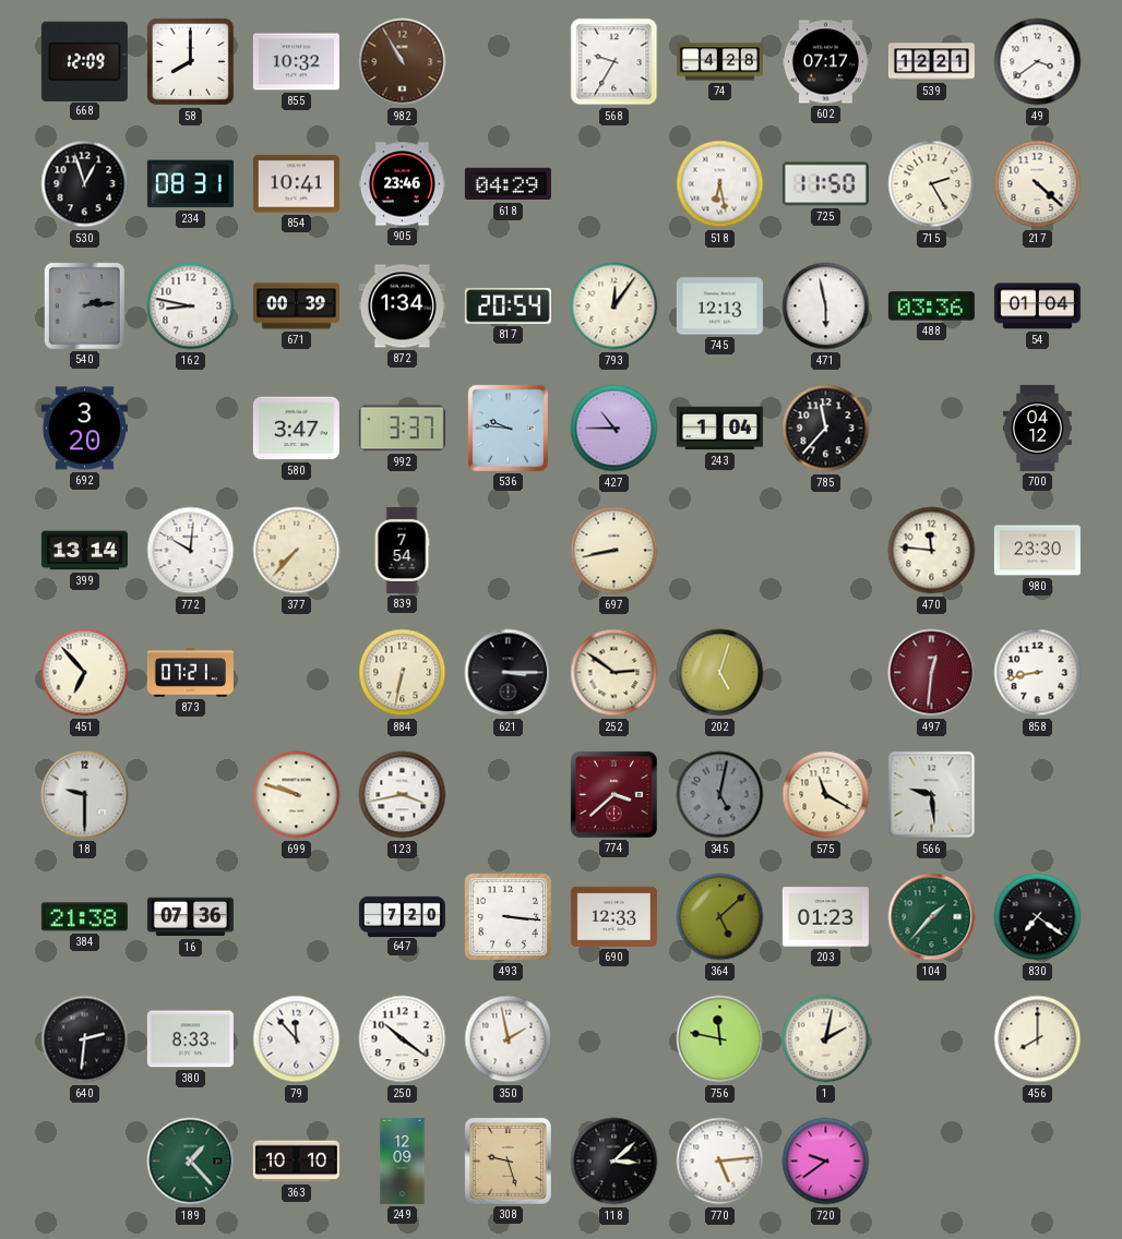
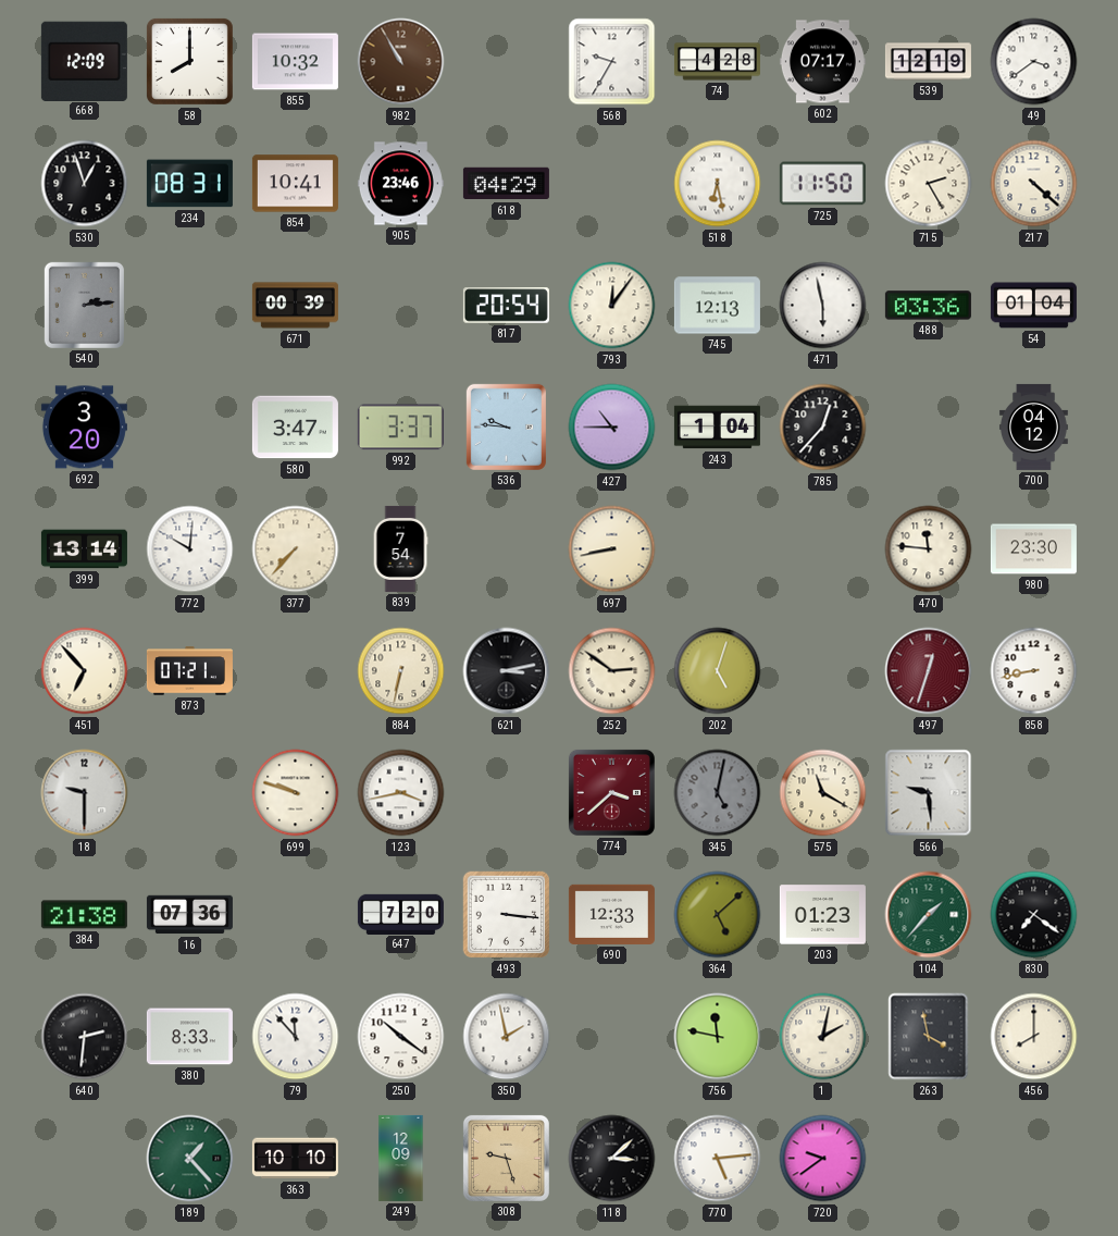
539: 12:21 -> 12:19 (928, 62)
162: 8:47 -> none (191, 306)
872: 1:34 -> none (402, 306)
785: 11:37 -> 12:37 (823, 428)
621: 3:15 -> 3:13 (507, 671)
497: 12:31 -> 12:33 (929, 671)
263: none -> 3:58 (929, 1037)
